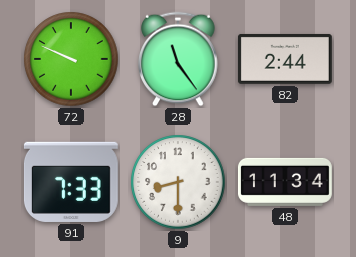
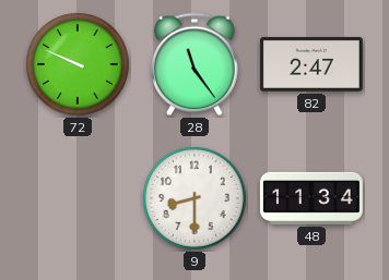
82: 2:44 -> 2:47 (311, 64)
91: 7:33 -> none (71, 182)
